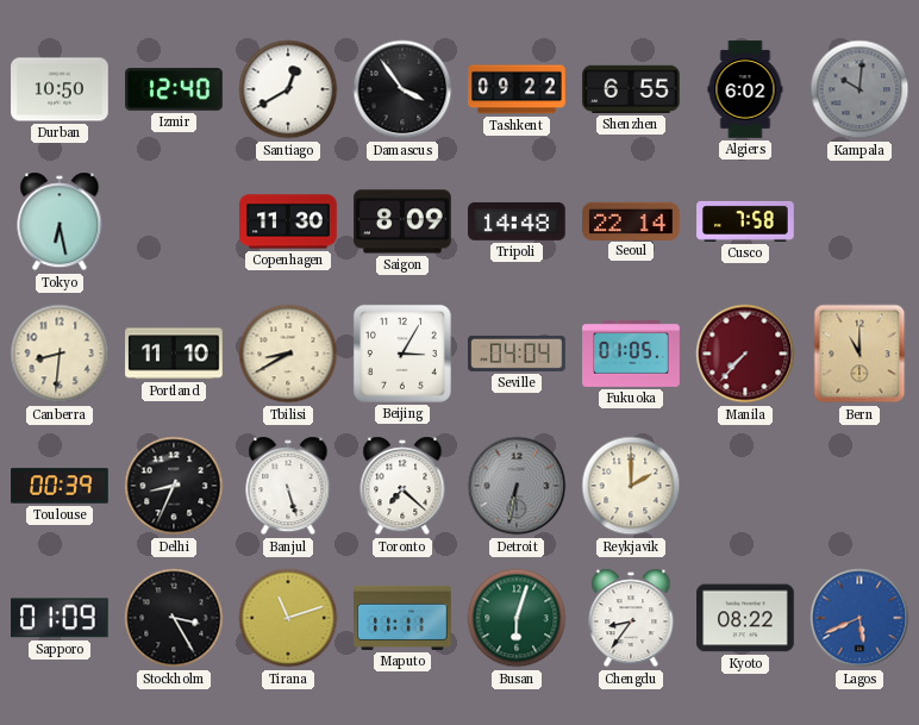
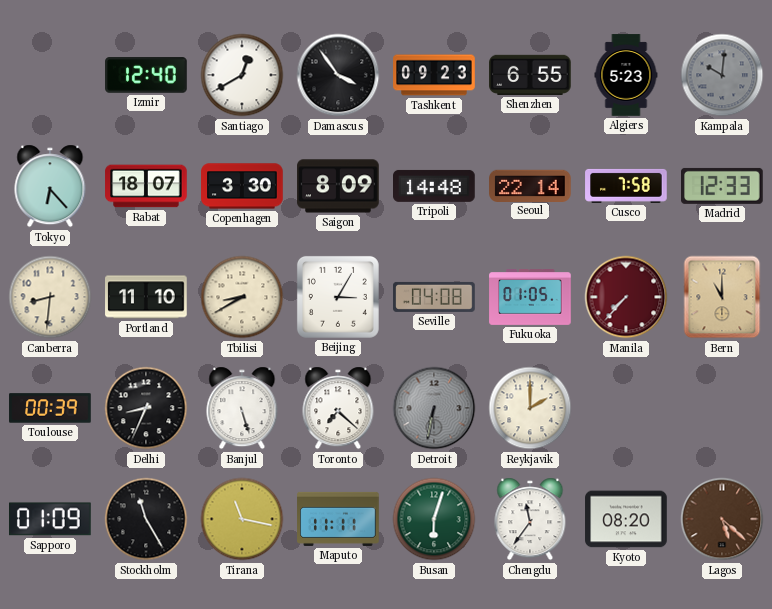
Durban: 10:50 -> none (60, 89)
Tashkent: 09:22 -> 09:23 (434, 75)
Algiers: 6:02 -> 5:23 (626, 75)
Tokyo: 6:28 -> 6:23 (50, 186)
Rabat: none -> 18:07 (146, 186)
Copenhagen: 11:30 -> 3:30 (242, 186)
Madrid: none -> 12:33 (722, 186)
Seville: 04:04 -> 04:08 (434, 297)
Stockholm: 3:25 -> 11:25 (146, 519)
Tirana: 11:12 -> 11:17 (242, 519)
Chengdu: 8:36 -> 11:36 (530, 519)
Kyoto: 08:22 -> 08:20 (626, 519)
Lagos: 5:41 -> 5:22 (722, 519)
Lagos dial: blue -> brown (722, 519)
